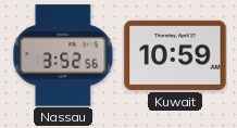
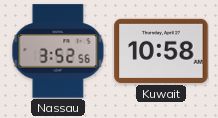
Kuwait: 10:59 -> 10:58 (161, 51)
